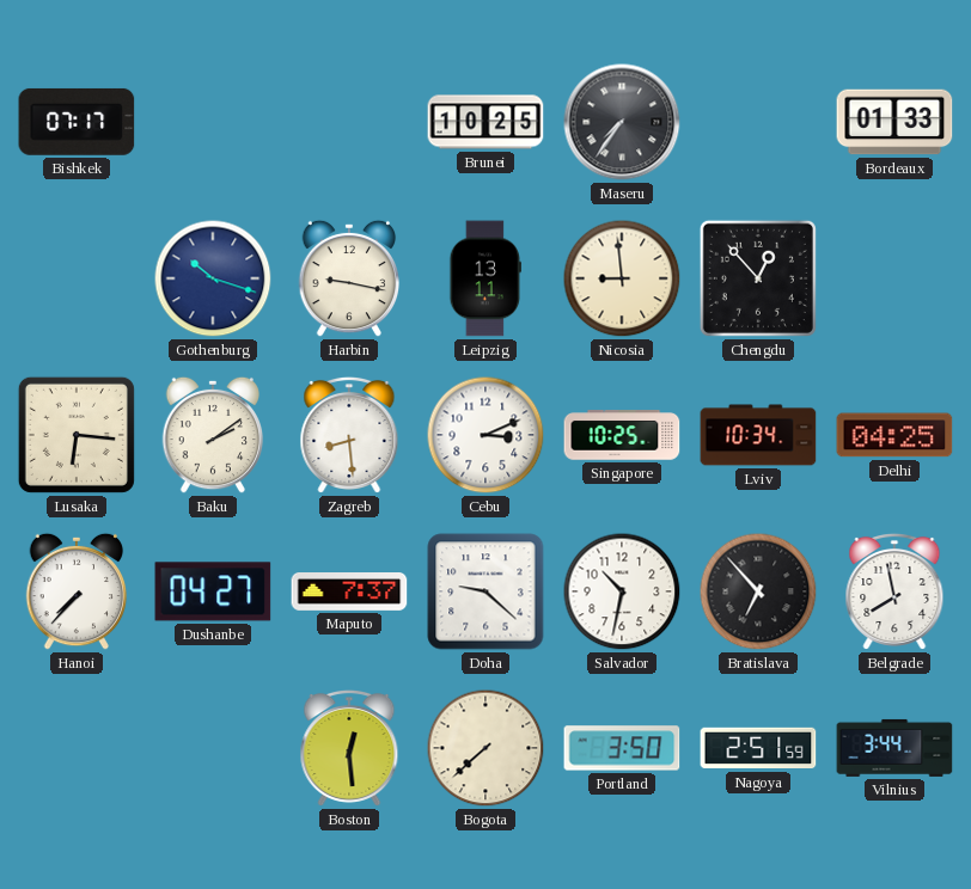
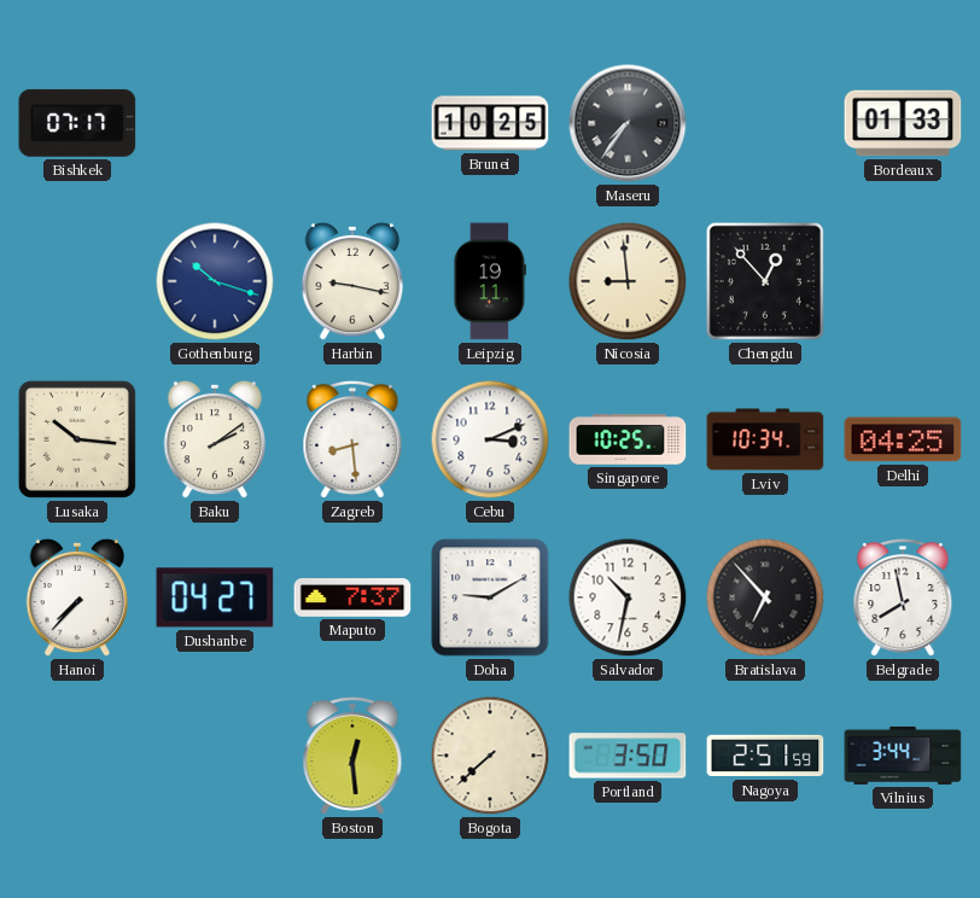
Leipzig: 13:11 -> 19:11 (489, 281)
Lusaka: 6:16 -> 10:16 (77, 439)
Doha: 9:22 -> 9:10 (490, 597)
